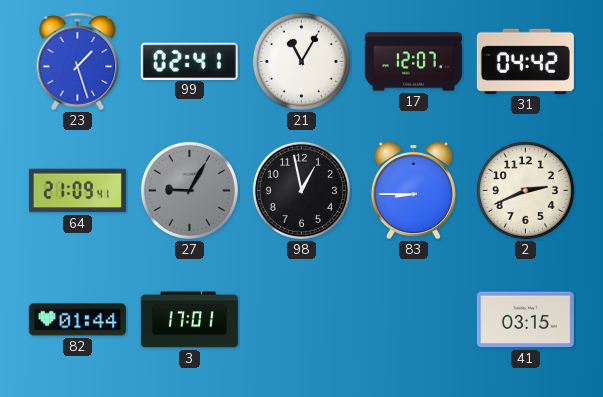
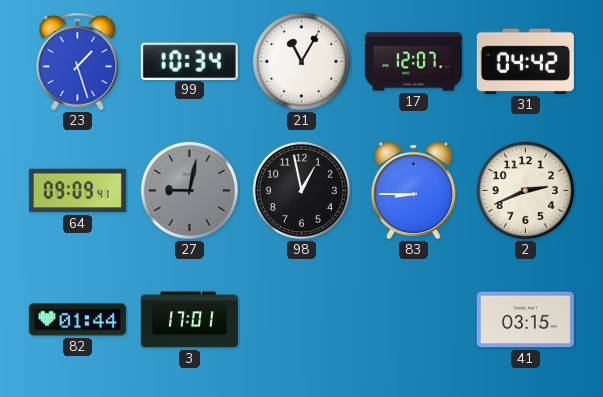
99: 02:41 -> 10:34 (189, 61)
64: 21:09 -> 09:09 (77, 191)
27: 9:05 -> 9:02 (189, 190)
